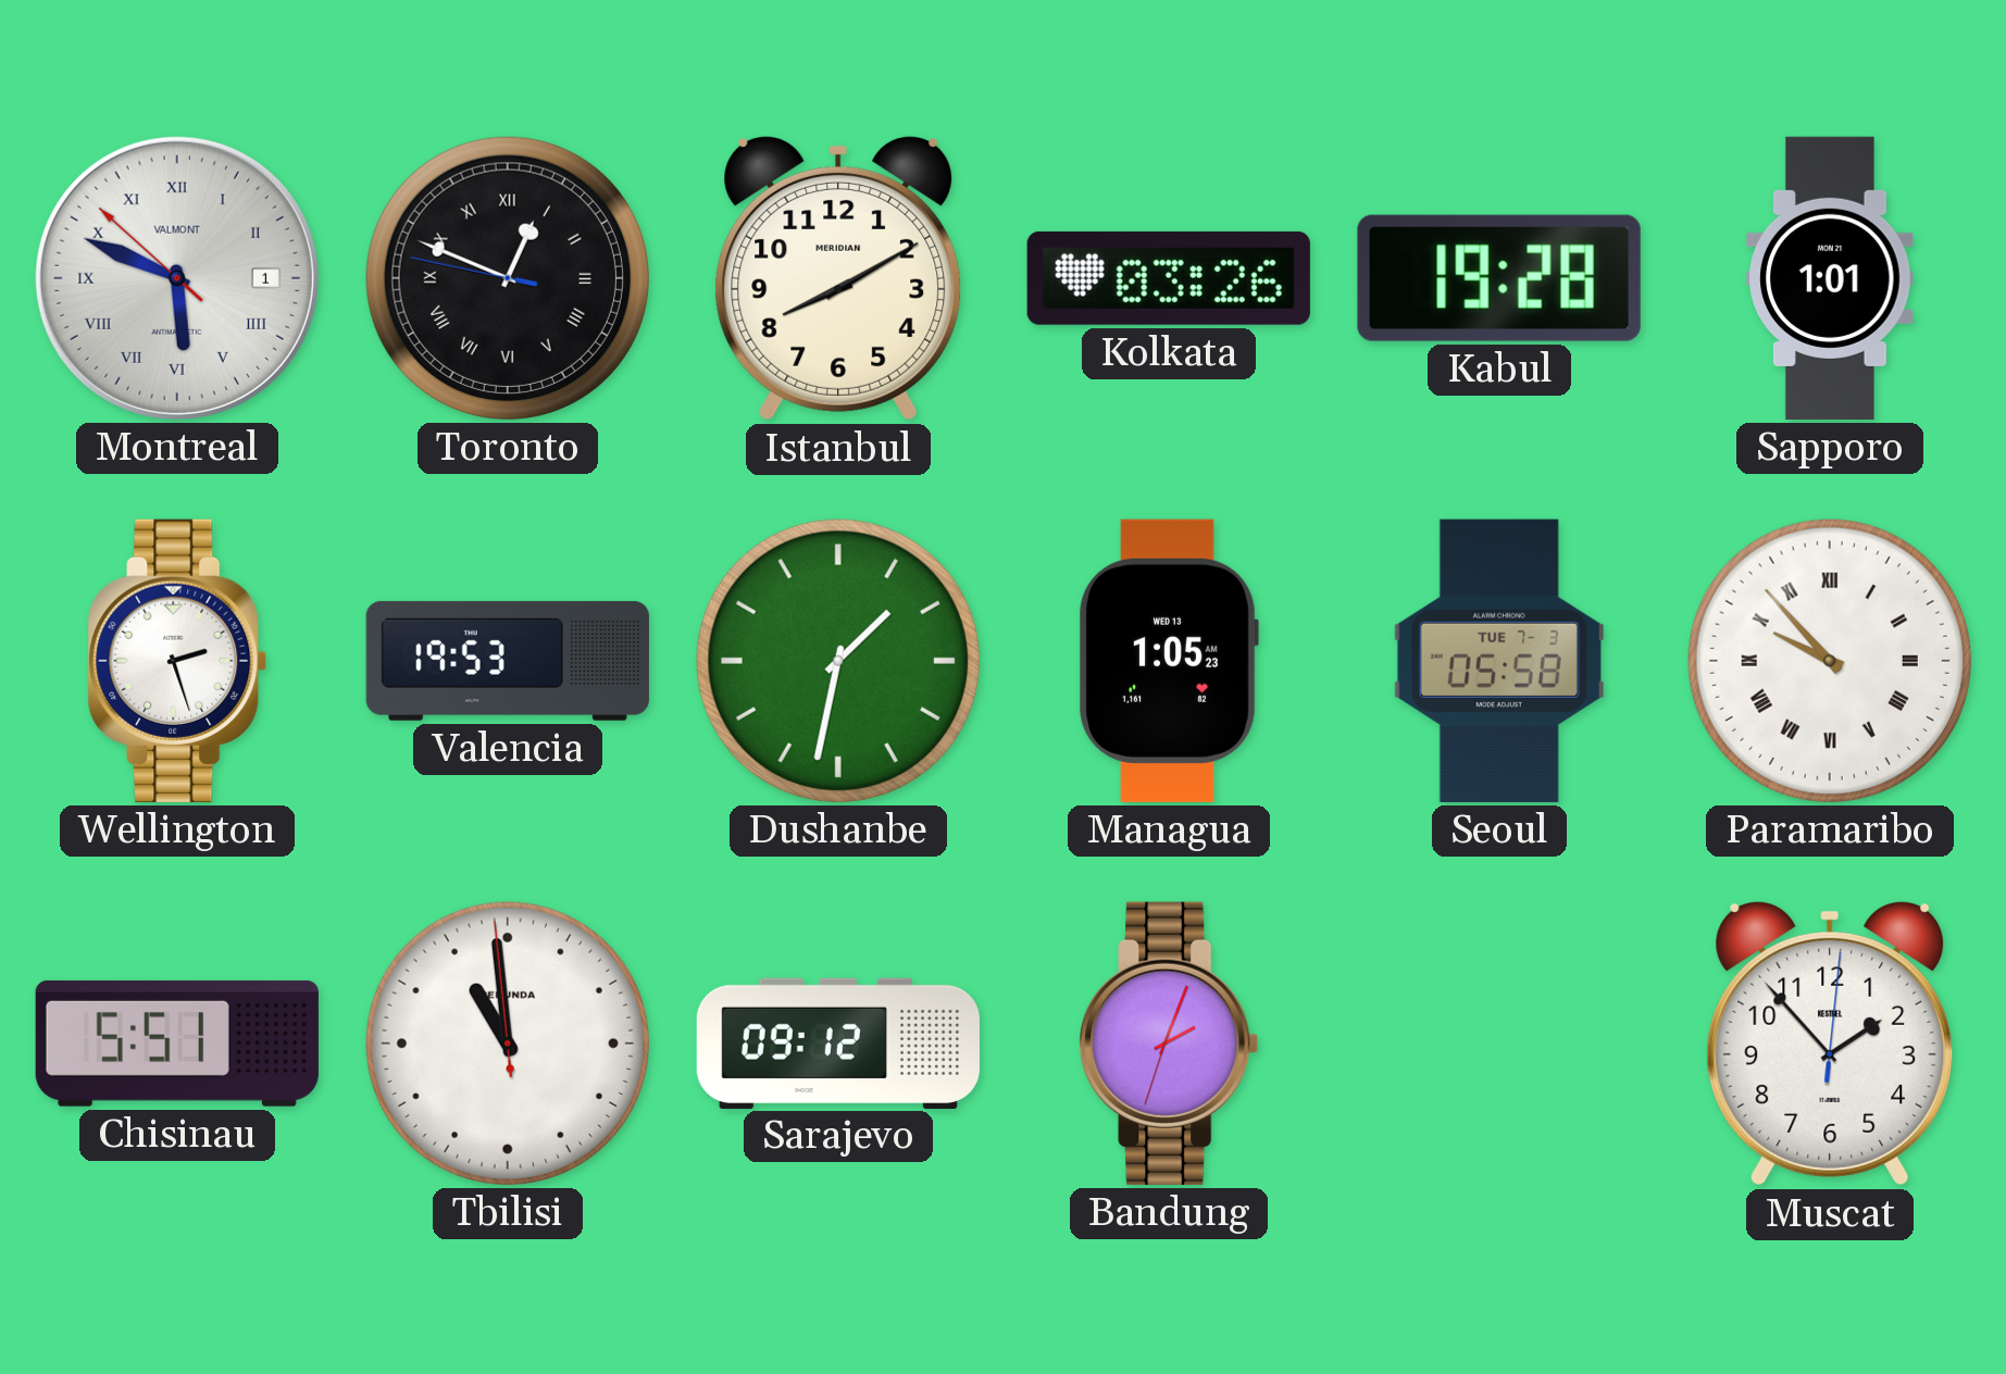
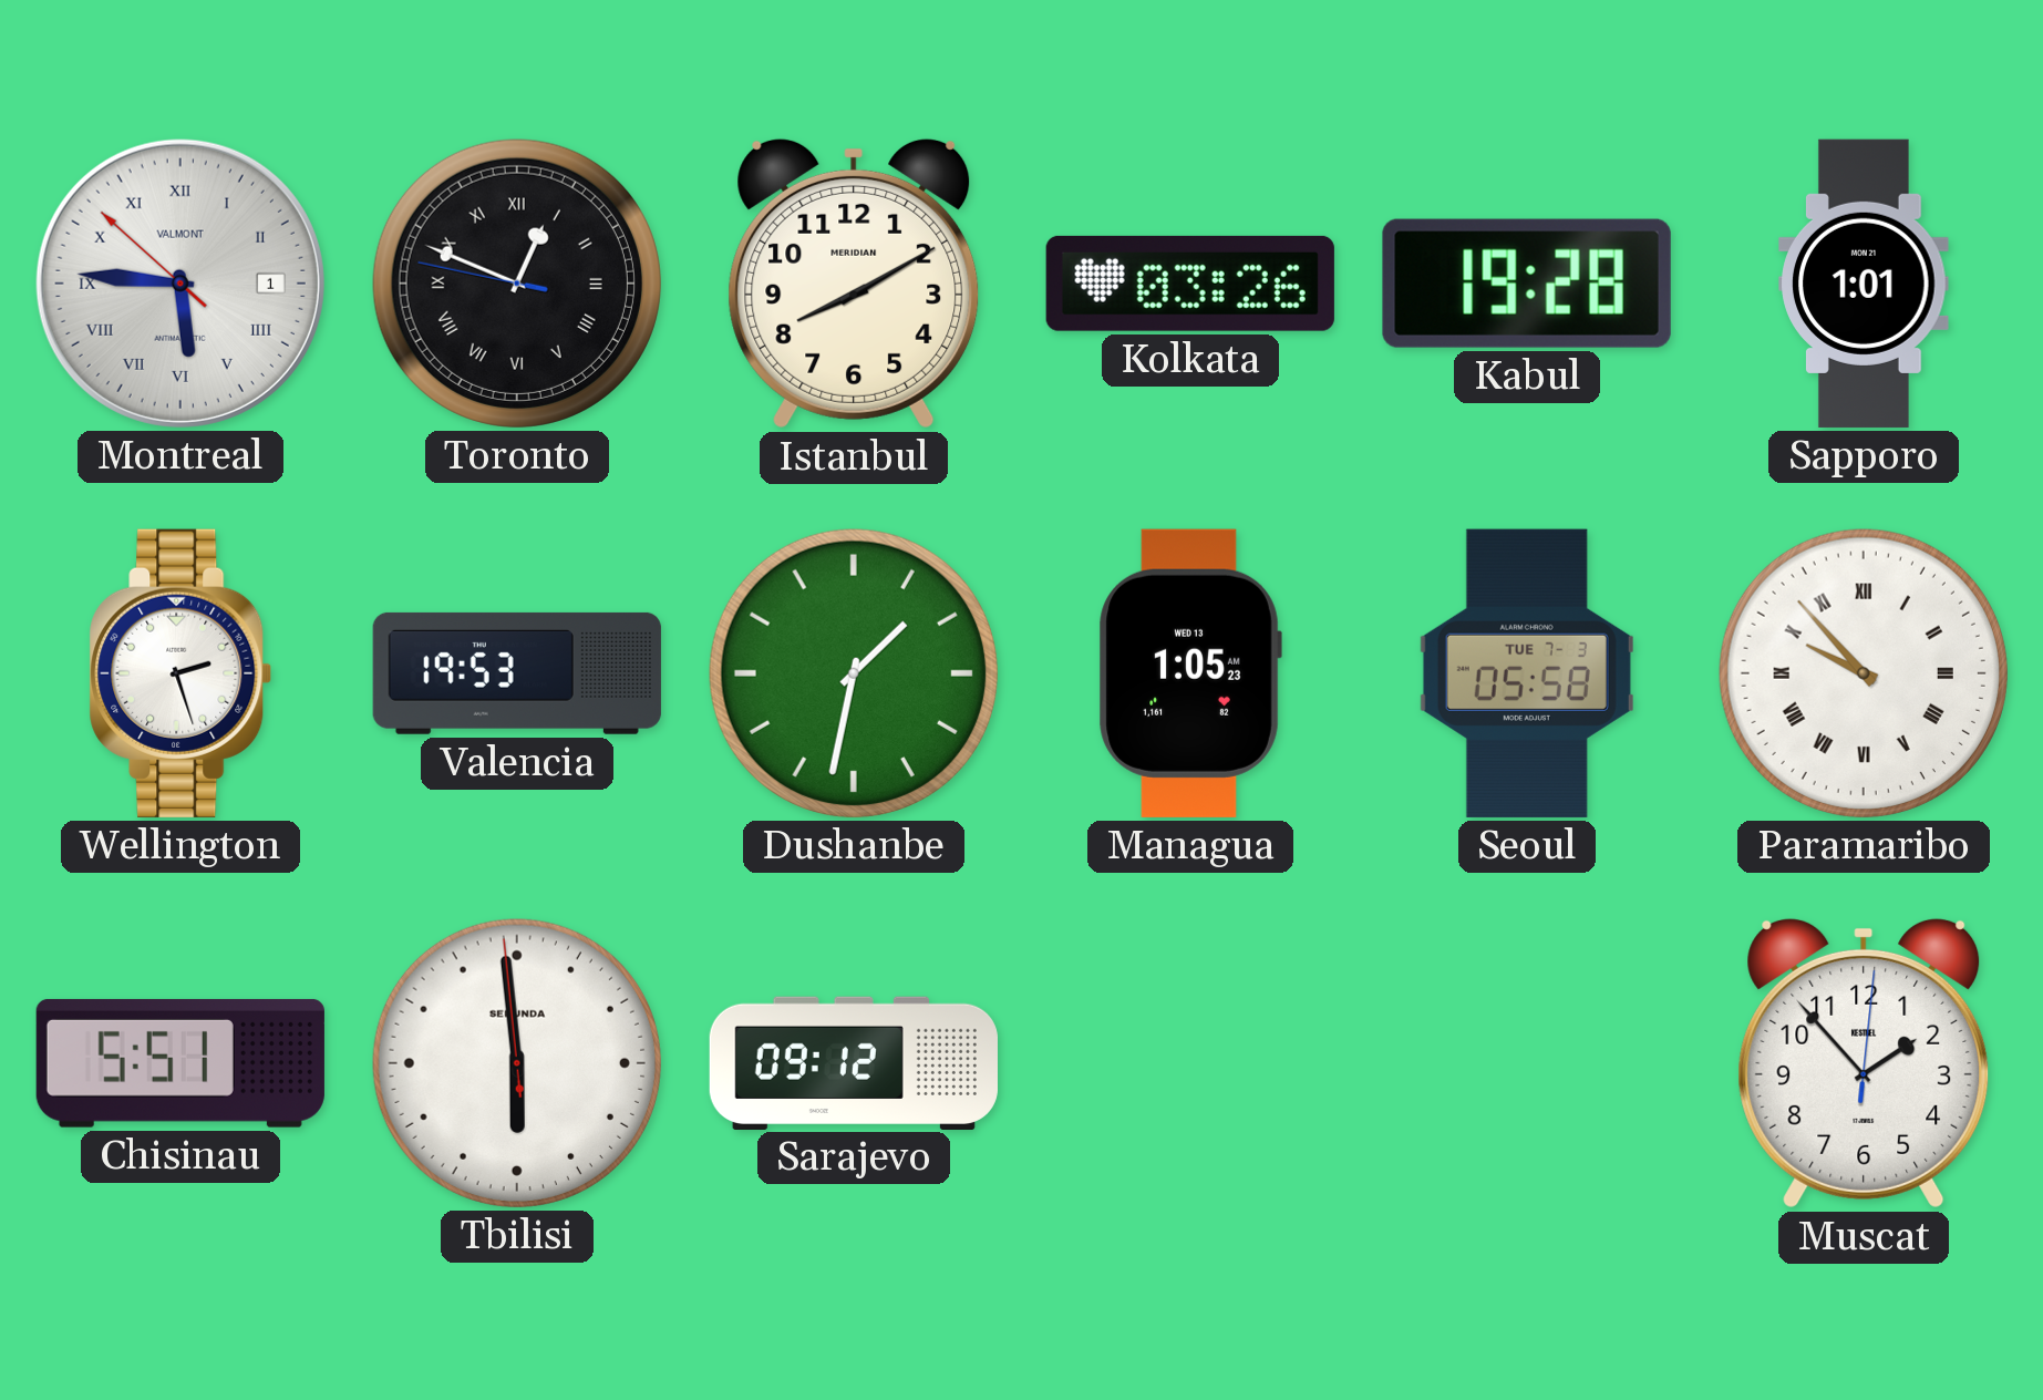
Montreal: 5:48 -> 5:45 (180, 284)
Tbilisi: 10:58 -> 5:58 (517, 1063)
Bandung: 2:03 -> none (1169, 1044)
